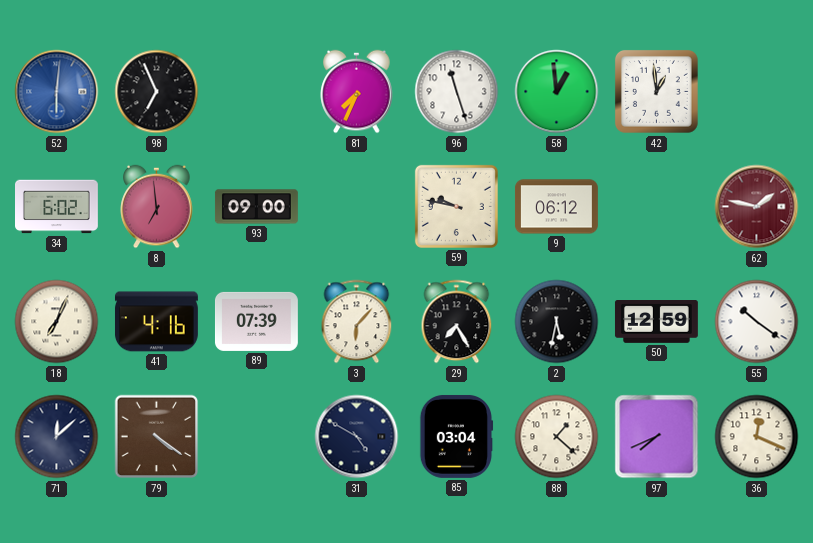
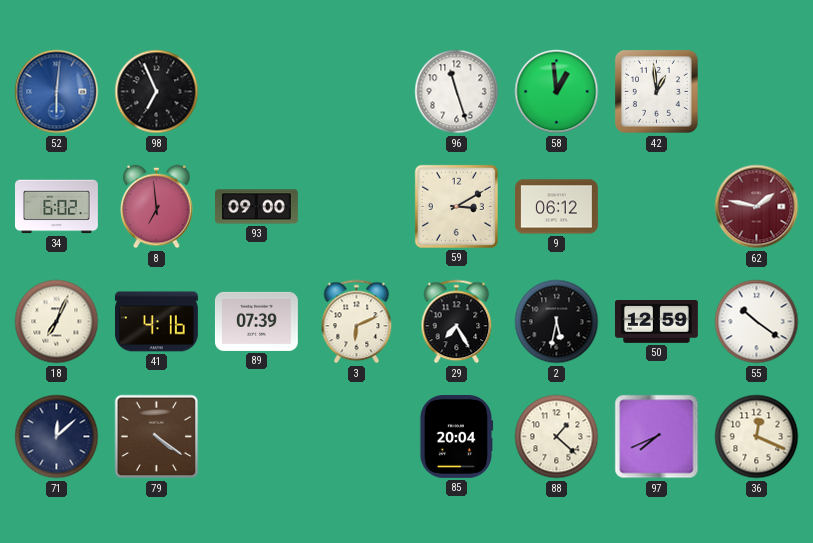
81: 7:34 -> none (357, 92)
59: 9:47 -> 3:10 (456, 206)
3: 6:07 -> 6:11 (357, 322)
31: 4:50 -> none (357, 437)
85: 03:04 -> 20:04 (456, 436)
